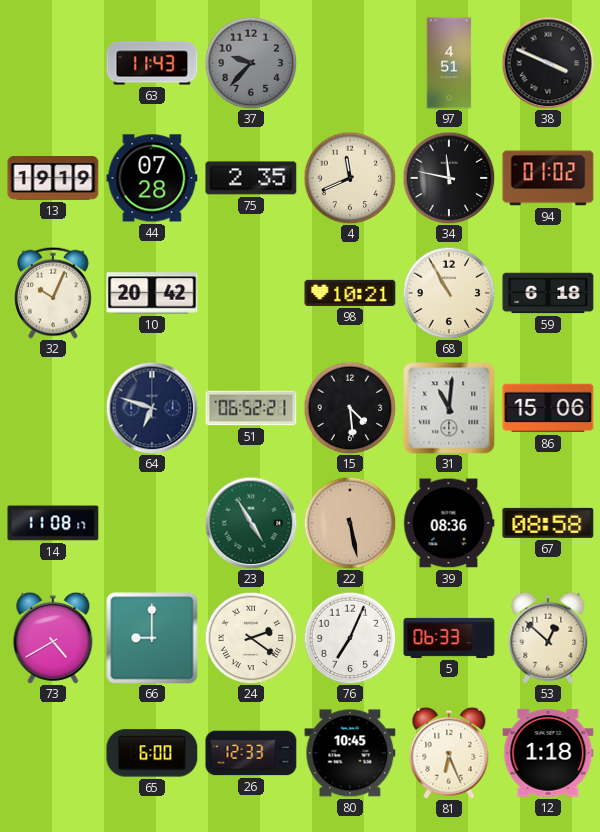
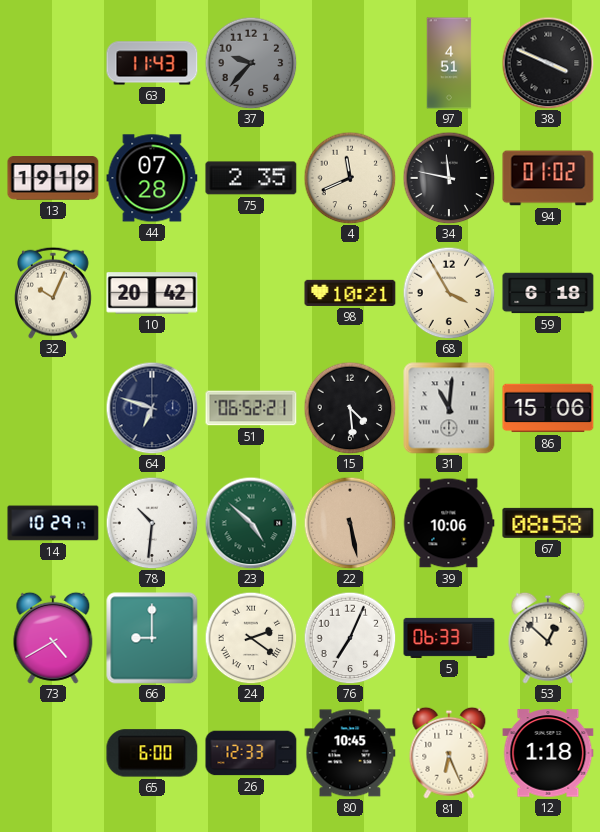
68: 10:55 -> 3:55 (449, 293)
14: 11:08 -> 10:29 (53, 523)
78: none -> 10:31 (152, 523)
23: 4:55 -> 4:52 (251, 523)
39: 08:36 -> 10:06 (449, 523)
